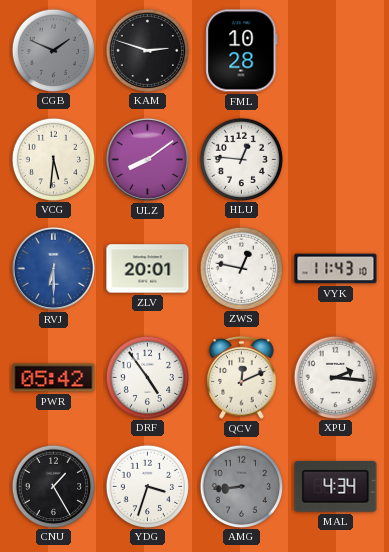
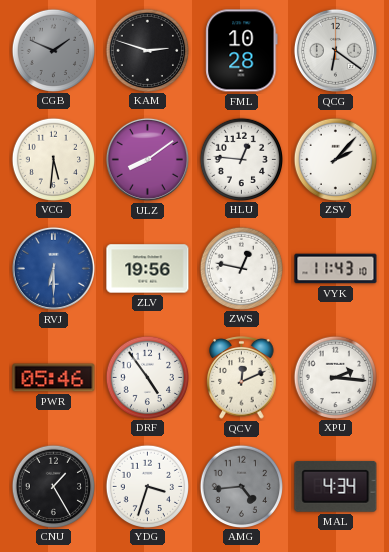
QCG: none -> 6:21 (335, 50)
ZSV: none -> 2:07 (335, 159)
ZLV: 20:01 -> 19:56 (148, 269)
PWR: 05:42 -> 05:46 (54, 378)
AMG: 8:44 -> 4:44 (241, 486)
